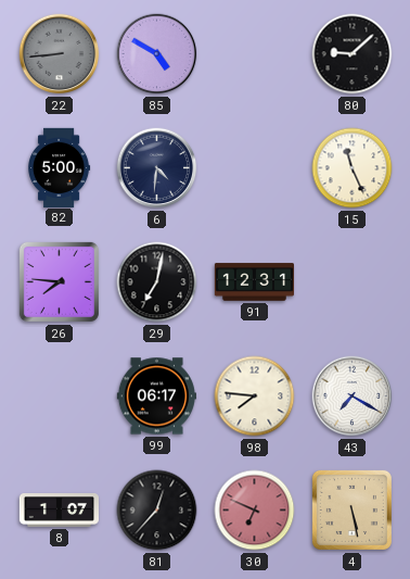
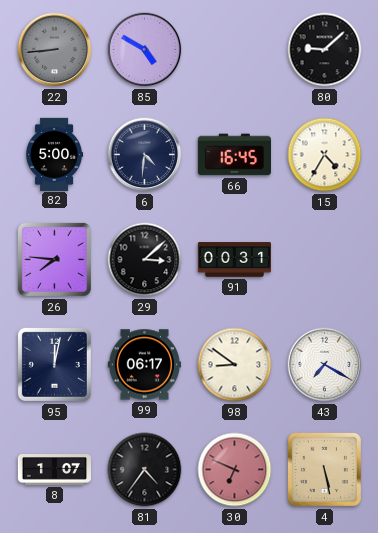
66: none -> 16:45 (234, 155)
15: 11:26 -> 4:35 (325, 155)
29: 7:02 -> 3:08 (145, 260)
91: 12:31 -> 00:31 (234, 260)
95: none -> 12:02 (54, 364)
98: 7:46 -> 8:51 (235, 365)
81: 12:37 -> 4:36 (145, 470)
